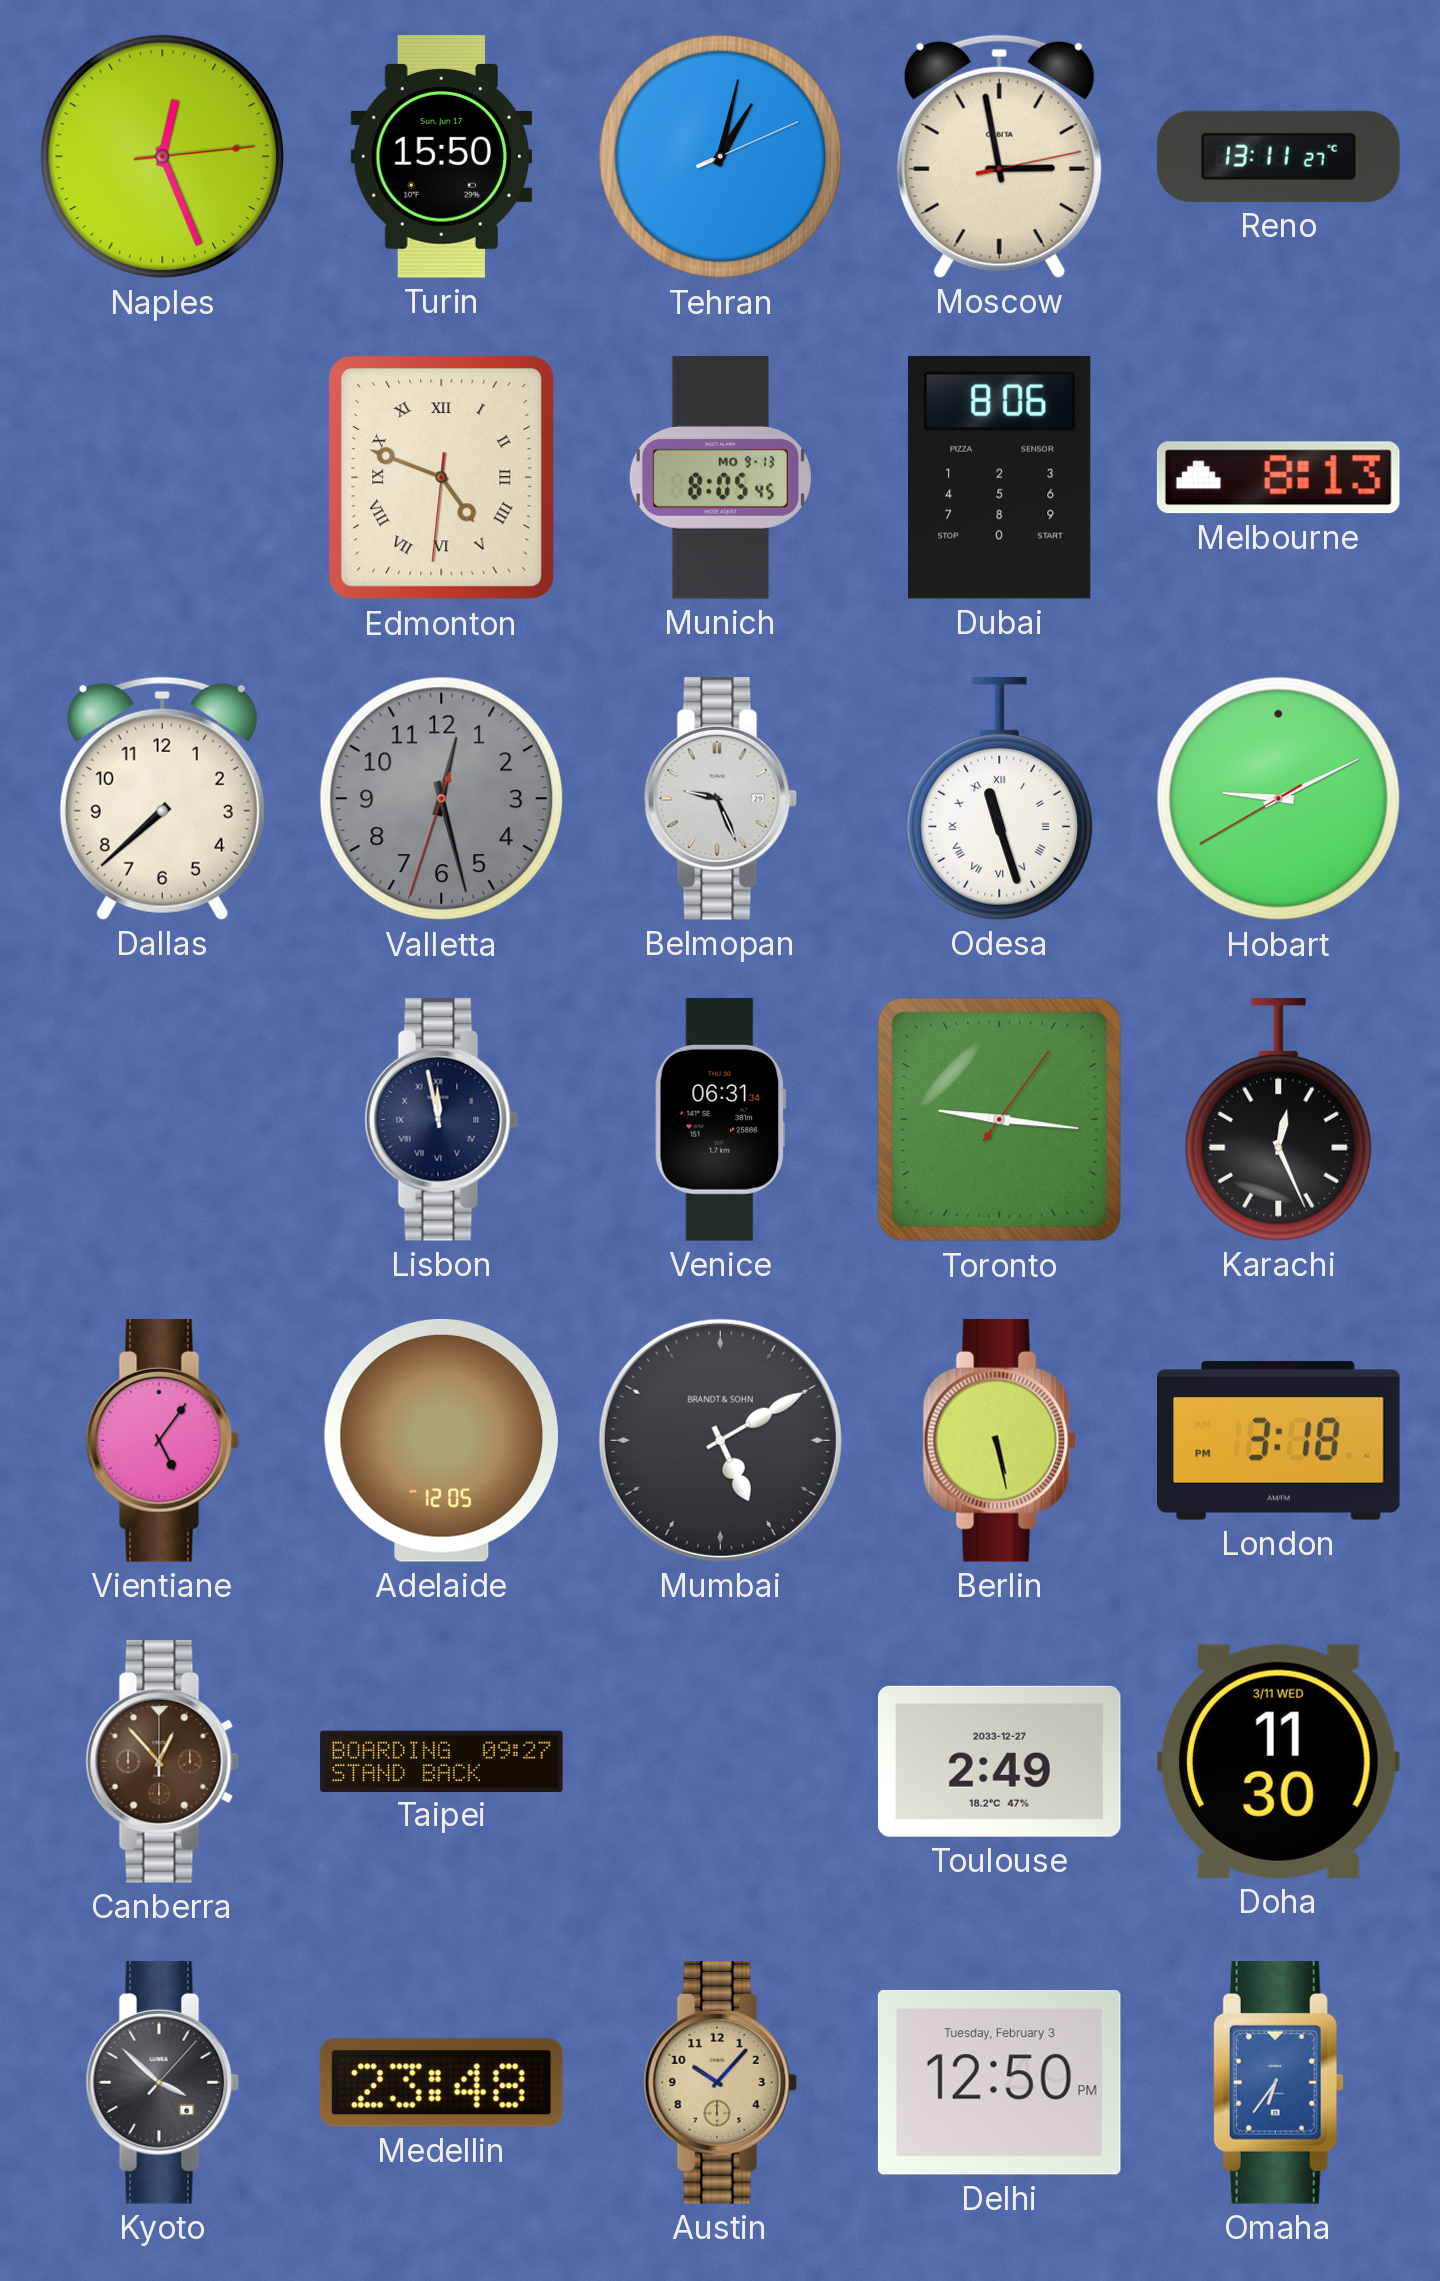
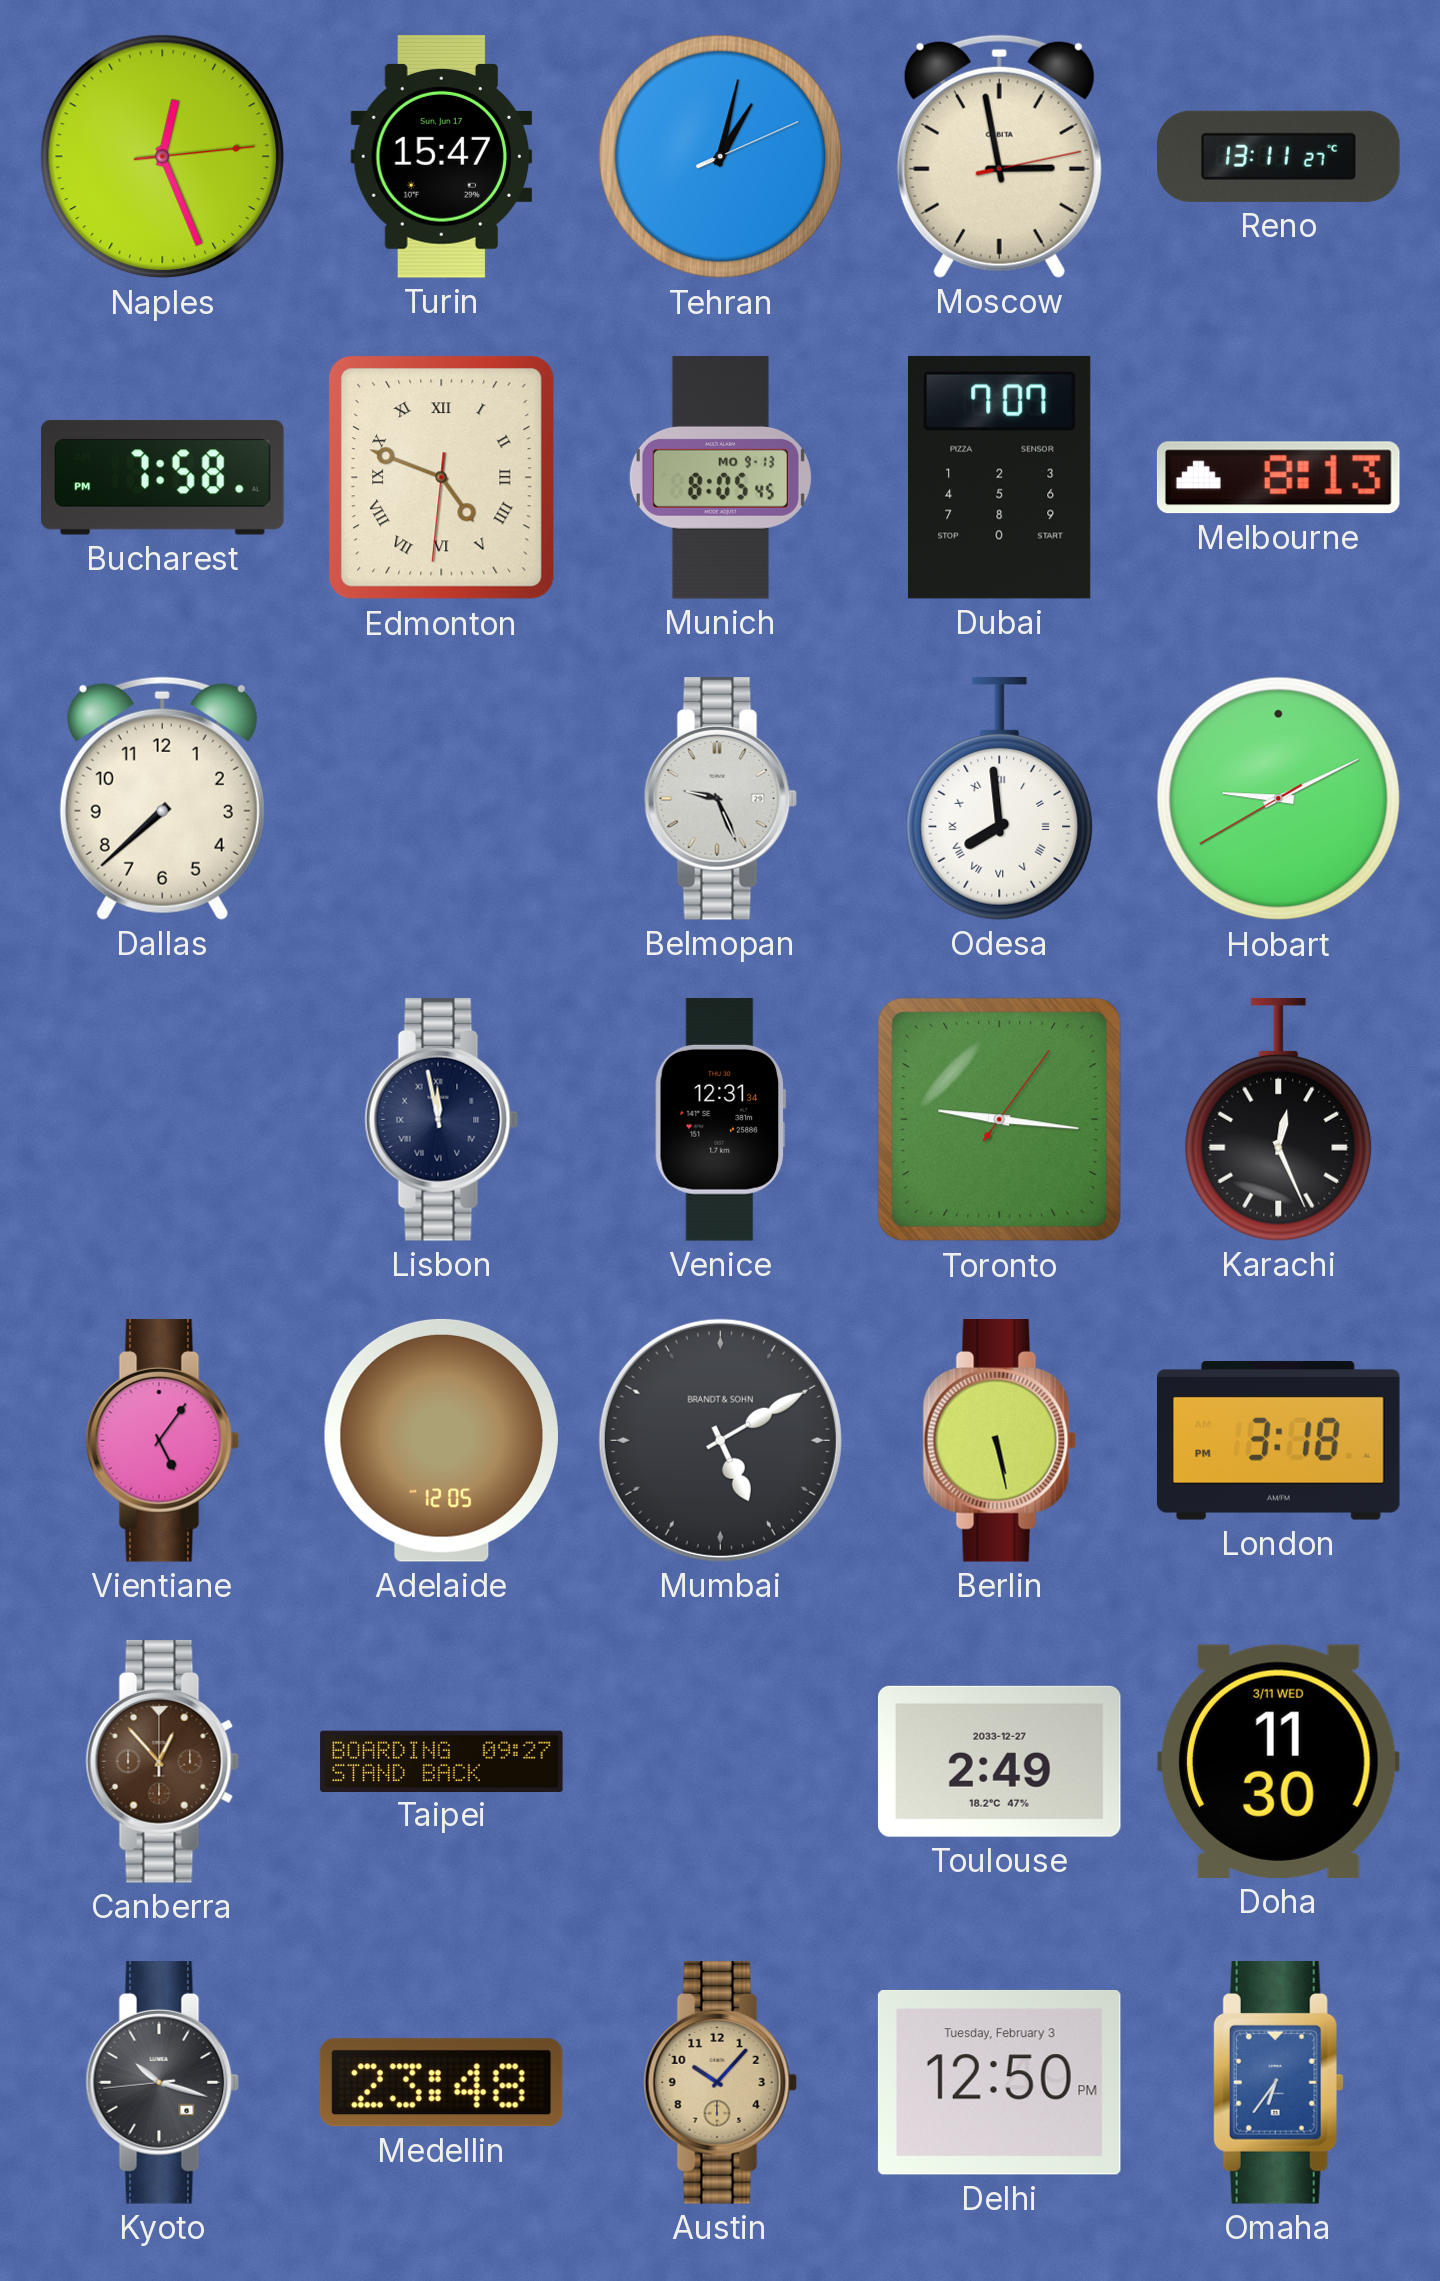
Turin: 15:50 -> 15:47 (442, 157)
Bucharest: none -> 7:58 (163, 478)
Dubai: 8:06 -> 7:07 (1000, 477)
Valletta: 12:27 -> none (442, 799)
Odesa: 11:27 -> 7:59 (1000, 799)
Venice: 06:31 -> 12:31 (721, 1120)
Kyoto: 3:52 -> 10:17 (163, 2083)
